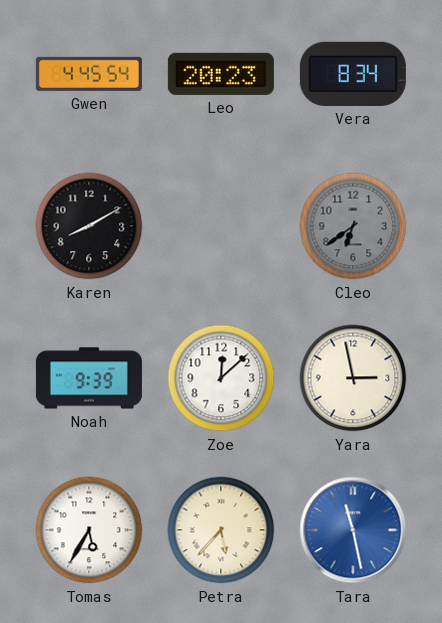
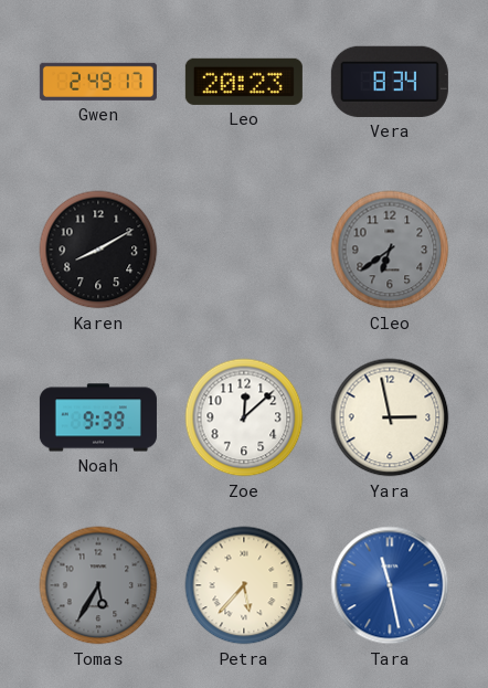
Gwen: 4:45 -> 2:49 (98, 82)
Tomas dial: white -> grey (98, 585)
